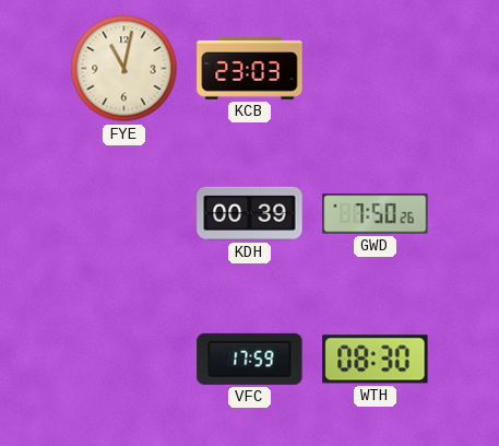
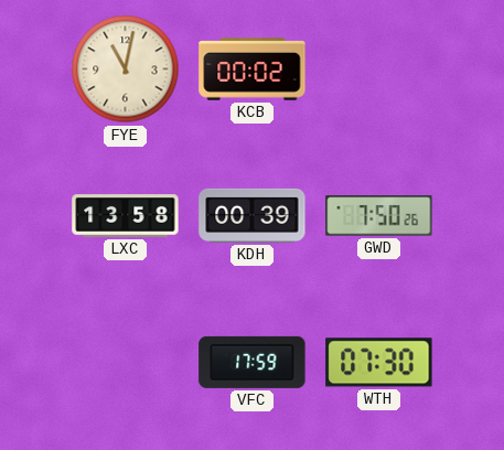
KCB: 23:03 -> 00:02 (253, 69)
LXC: none -> 13:58 (126, 216)
WTH: 08:30 -> 07:30 (379, 363)
